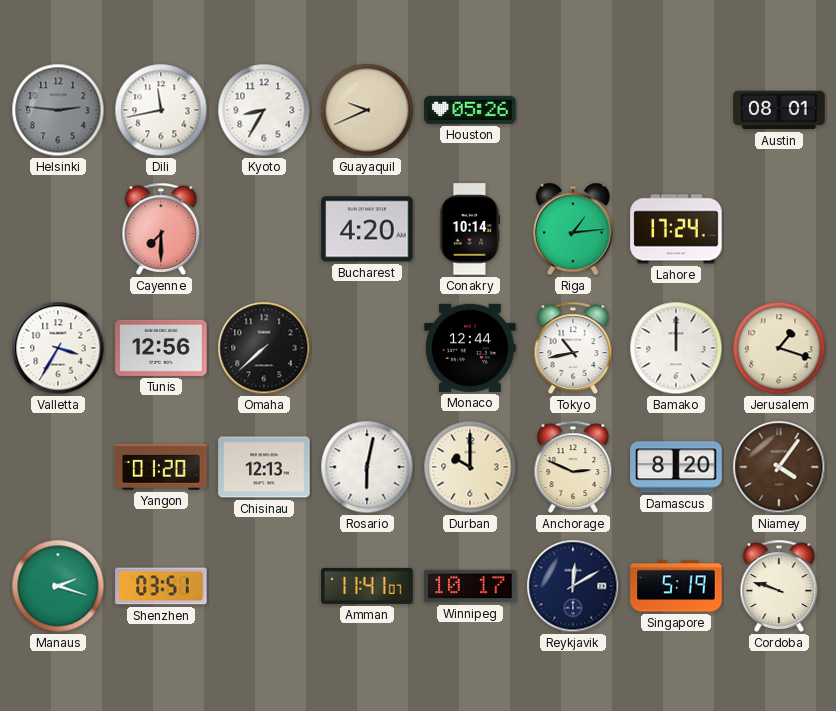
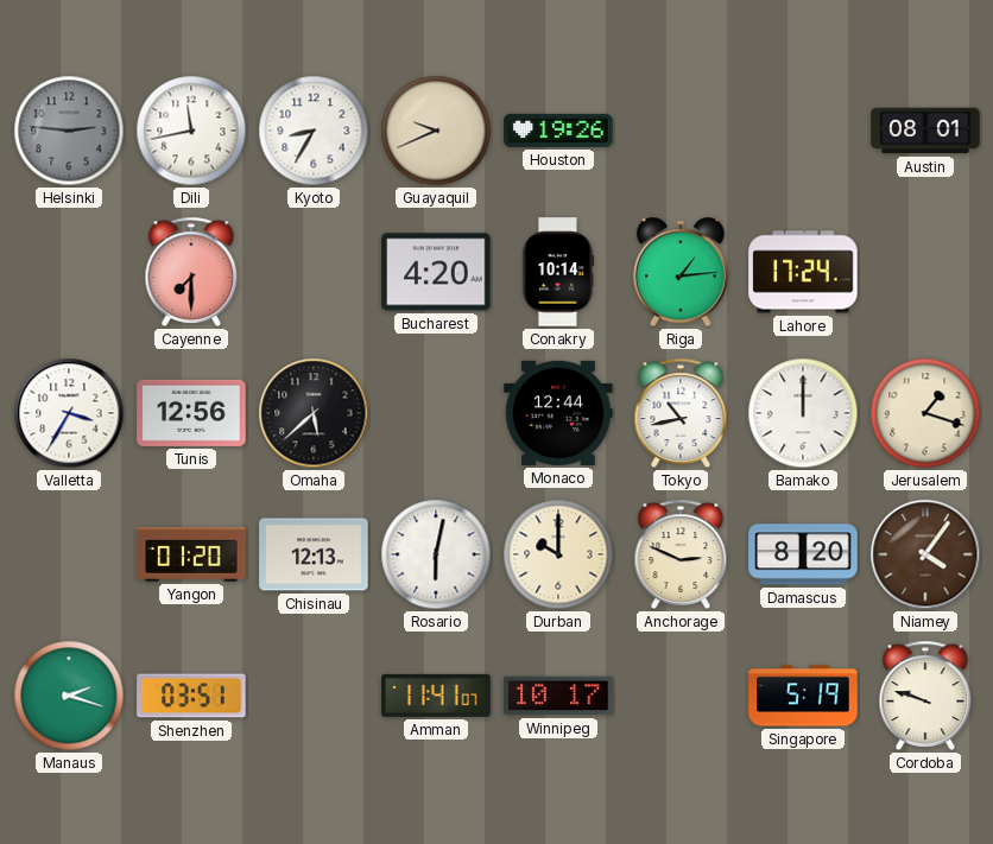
Houston: 05:26 -> 19:26 (558, 131)
Omaha: 7:38 -> 5:38 (314, 413)
Reykjavik: 12:10 -> none (573, 586)
